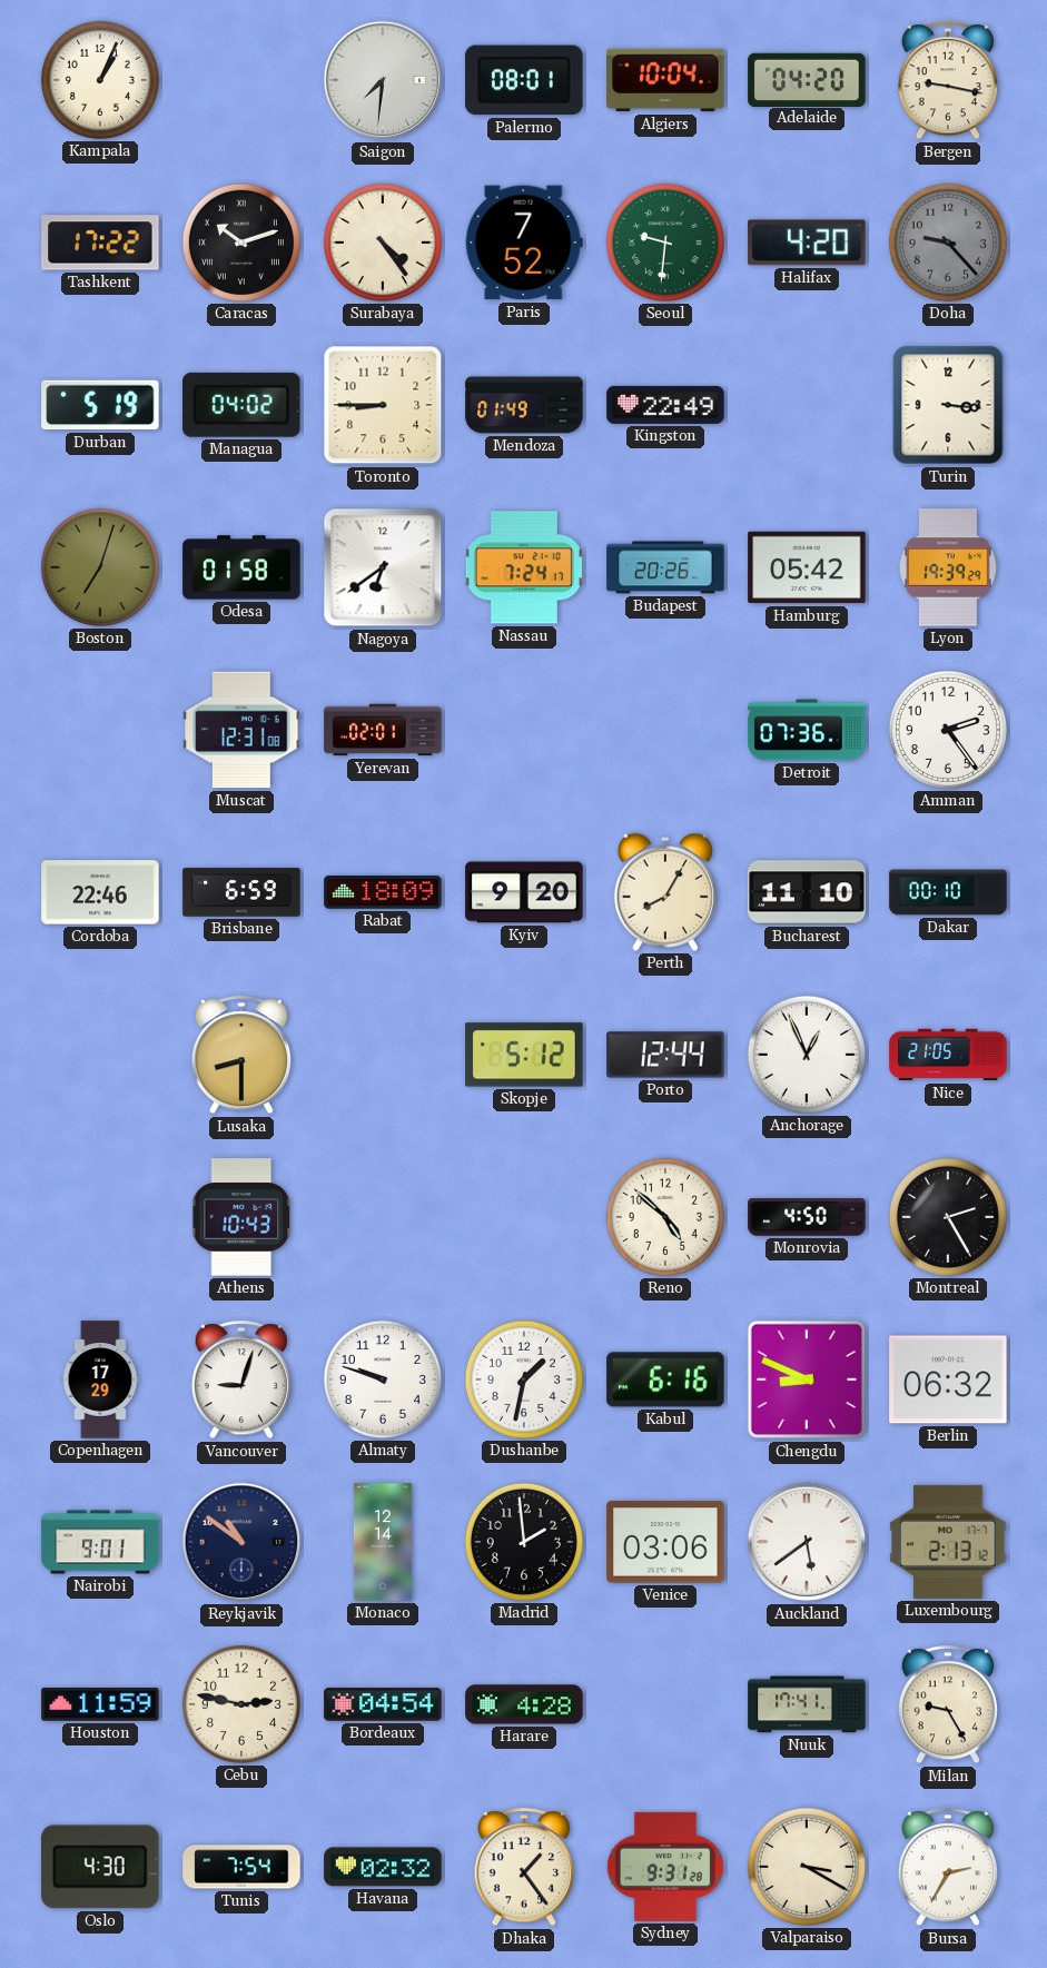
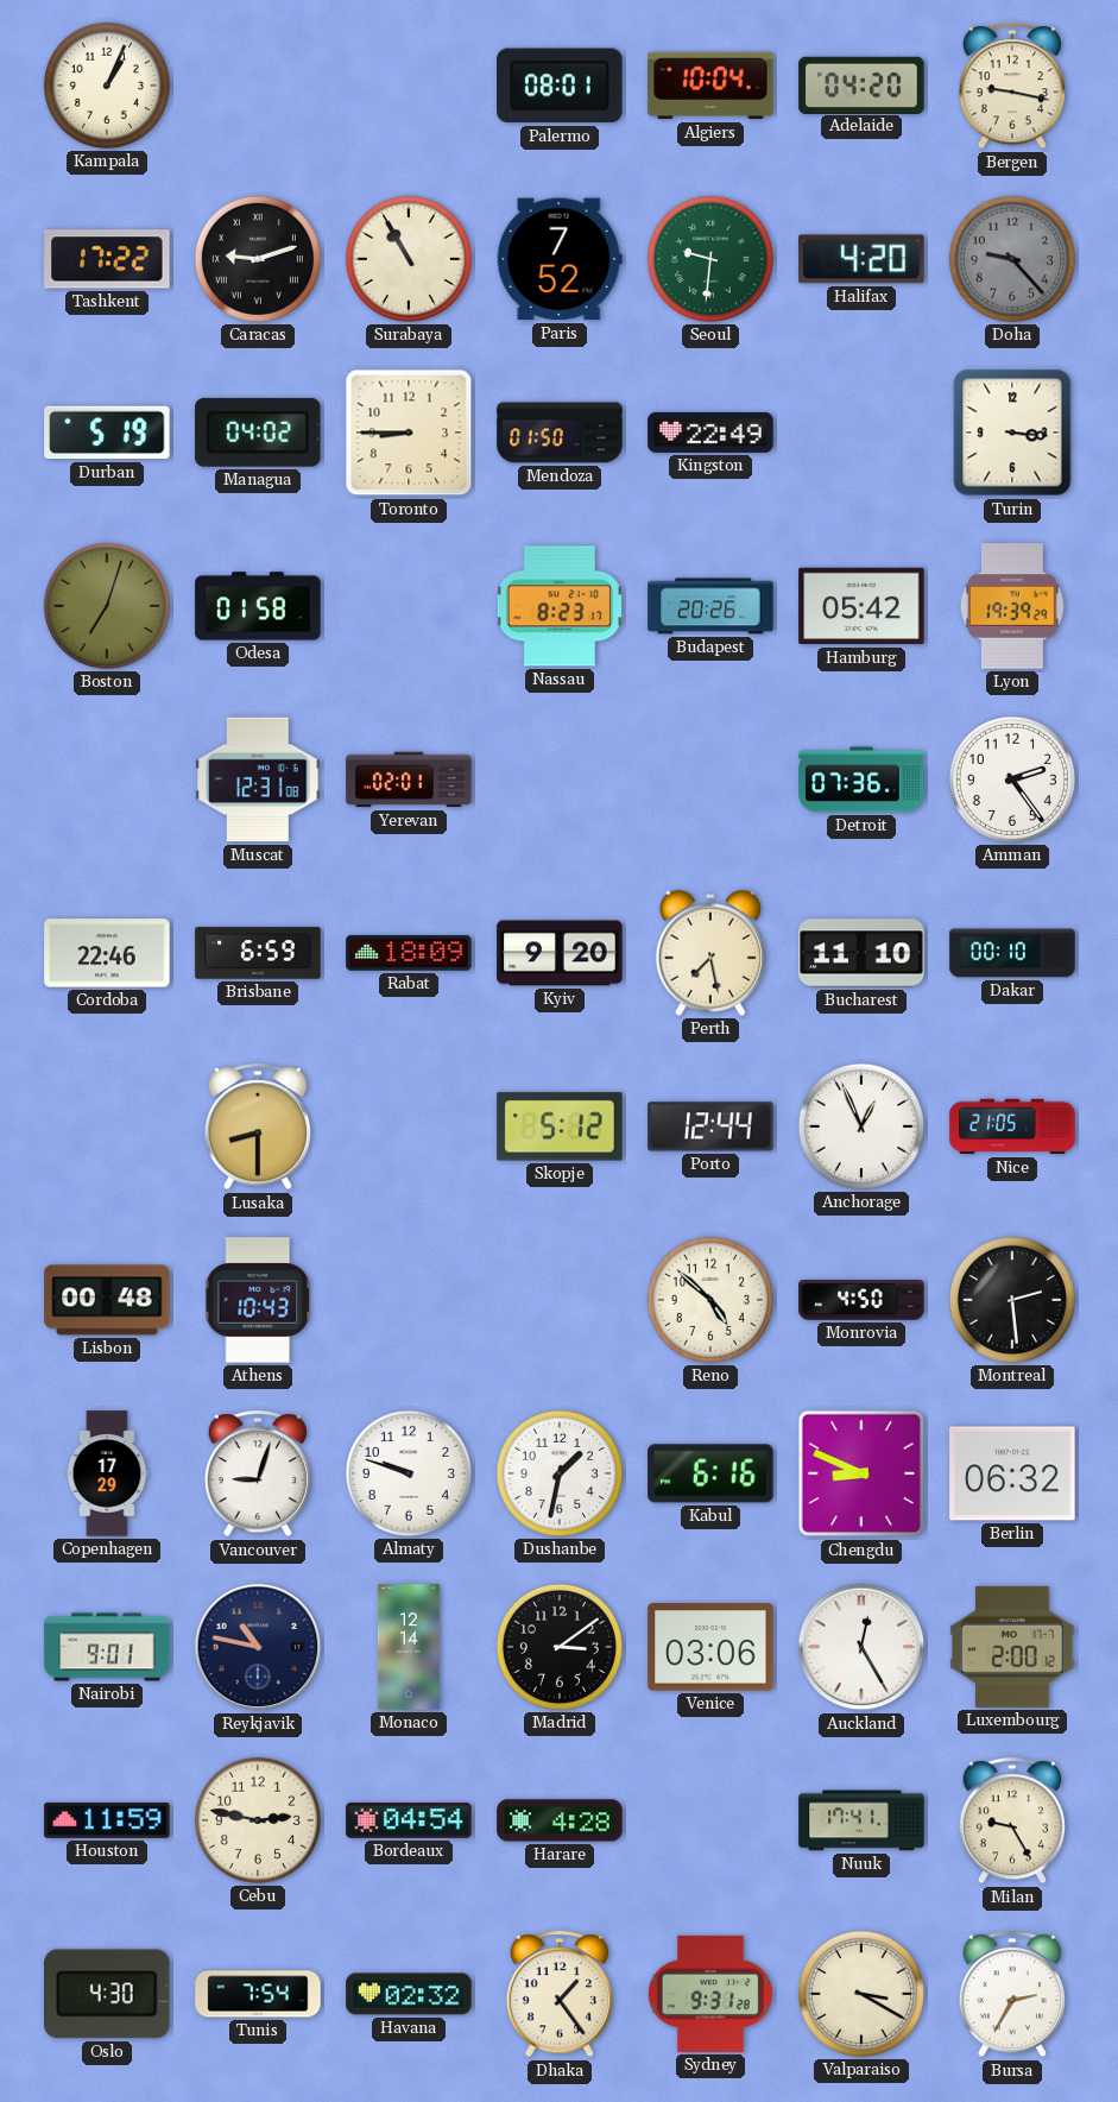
Saigon: 7:31 -> none (383, 80)
Caracas: 10:12 -> 9:12 (258, 259)
Surabaya: 4:24 -> 10:55 (409, 259)
Mendoza: 01:49 -> 01:50 (560, 433)
Nagoya: 6:39 -> none (383, 567)
Nassau: 7:24 -> 8:23 (560, 606)
Perth: 8:05 -> 7:28 (710, 953)
Lisbon: none -> 00:48 (107, 1300)
Montreal: 2:25 -> 2:29 (1012, 1300)
Reykjavik: 10:51 -> 10:47 (258, 1647)
Madrid: 1:59 -> 3:09 (560, 1647)
Auckland: 5:39 -> 12:25 (861, 1647)
Luxembourg: 2:13 -> 2:00 (1012, 1647)
